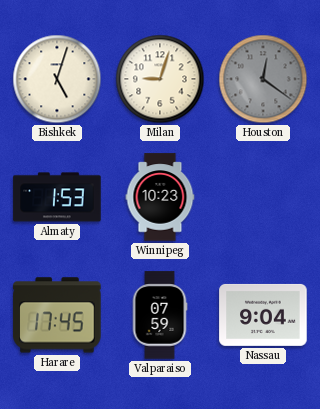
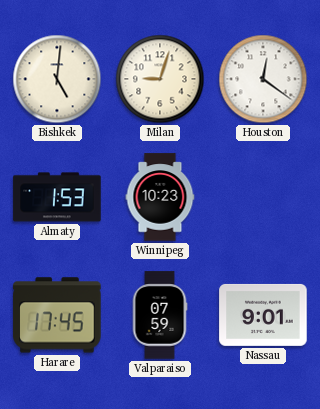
Bishkek: 5:03 -> 5:01 (57, 79)
Houston dial: grey -> white (263, 79)
Nassau: 9:04 -> 9:01 (263, 315)
